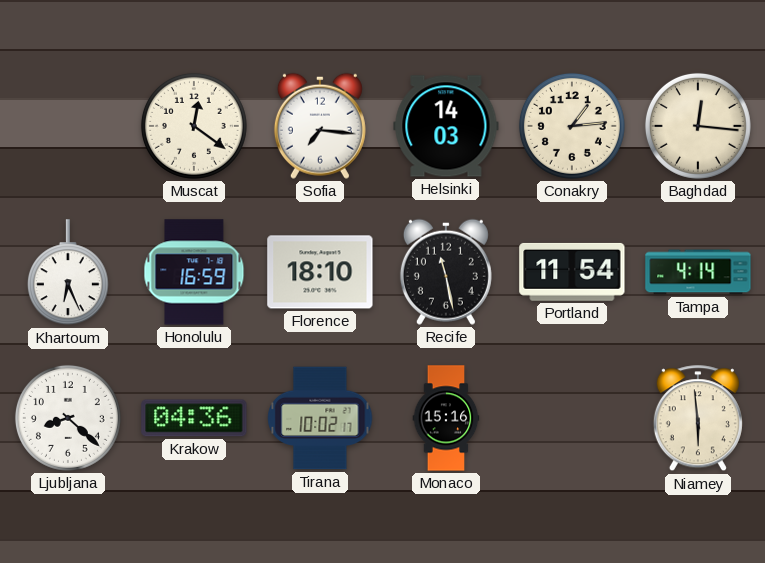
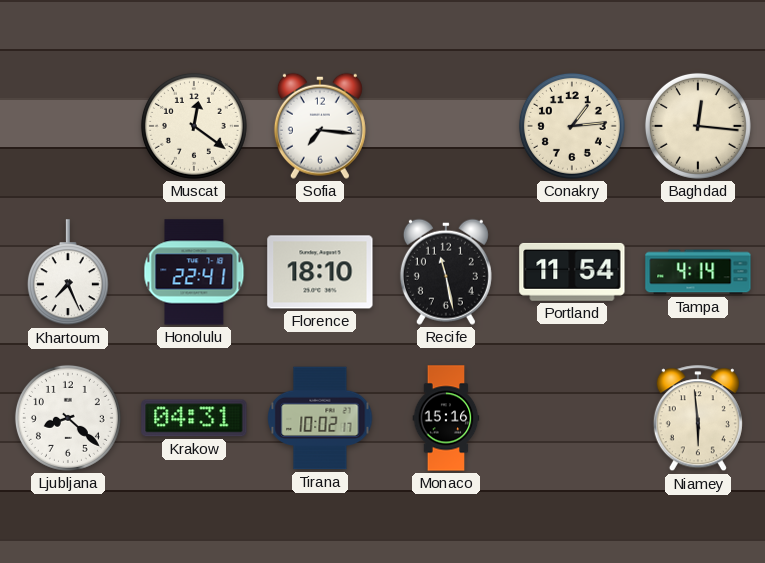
Helsinki: 14:03 -> none (446, 126)
Khartoum: 6:26 -> 7:26 (68, 273)
Honolulu: 16:59 -> 22:41 (194, 272)
Krakow: 04:36 -> 04:31 (194, 418)
